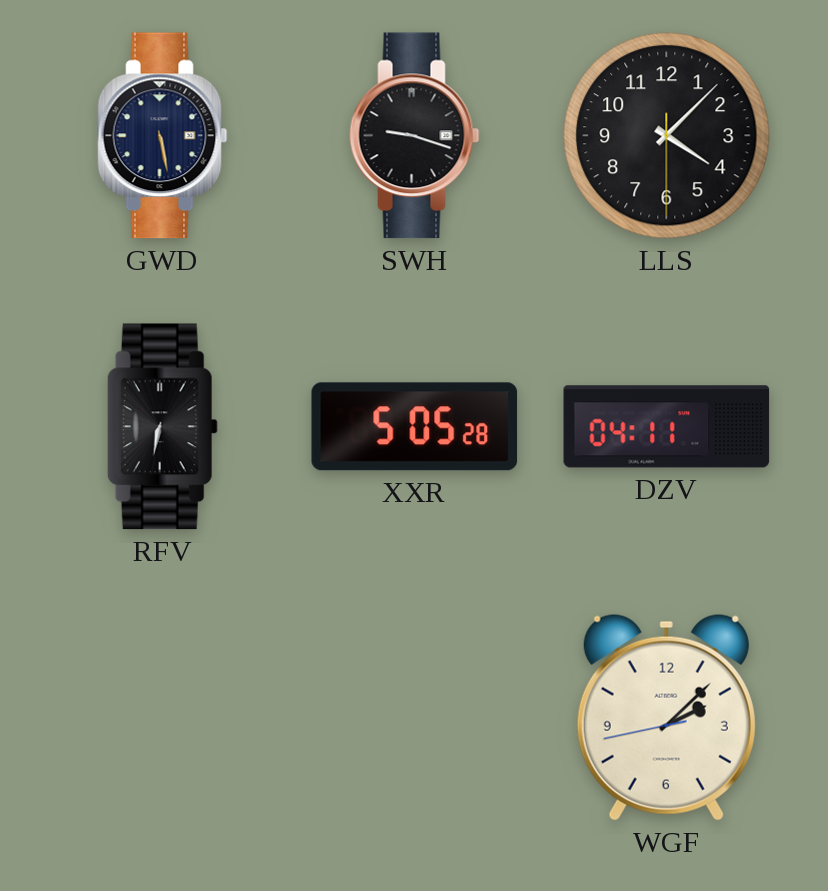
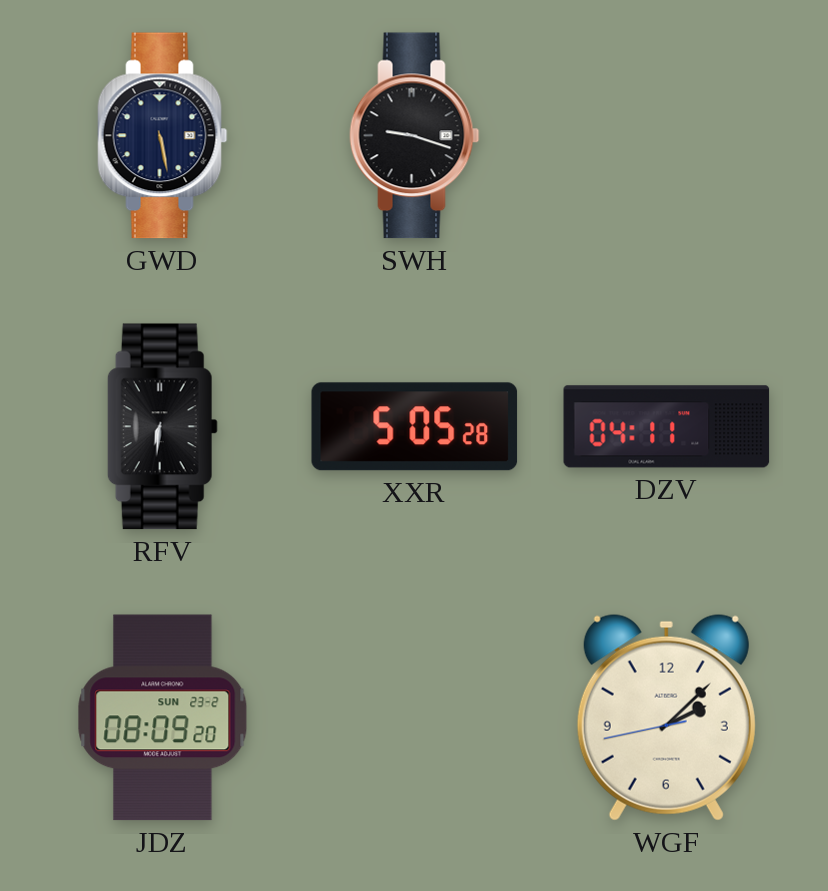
LLS: 4:07 -> none (667, 136)
RFV: 6:32 -> 6:31 (162, 427)
JDZ: none -> 08:09 (163, 718)
